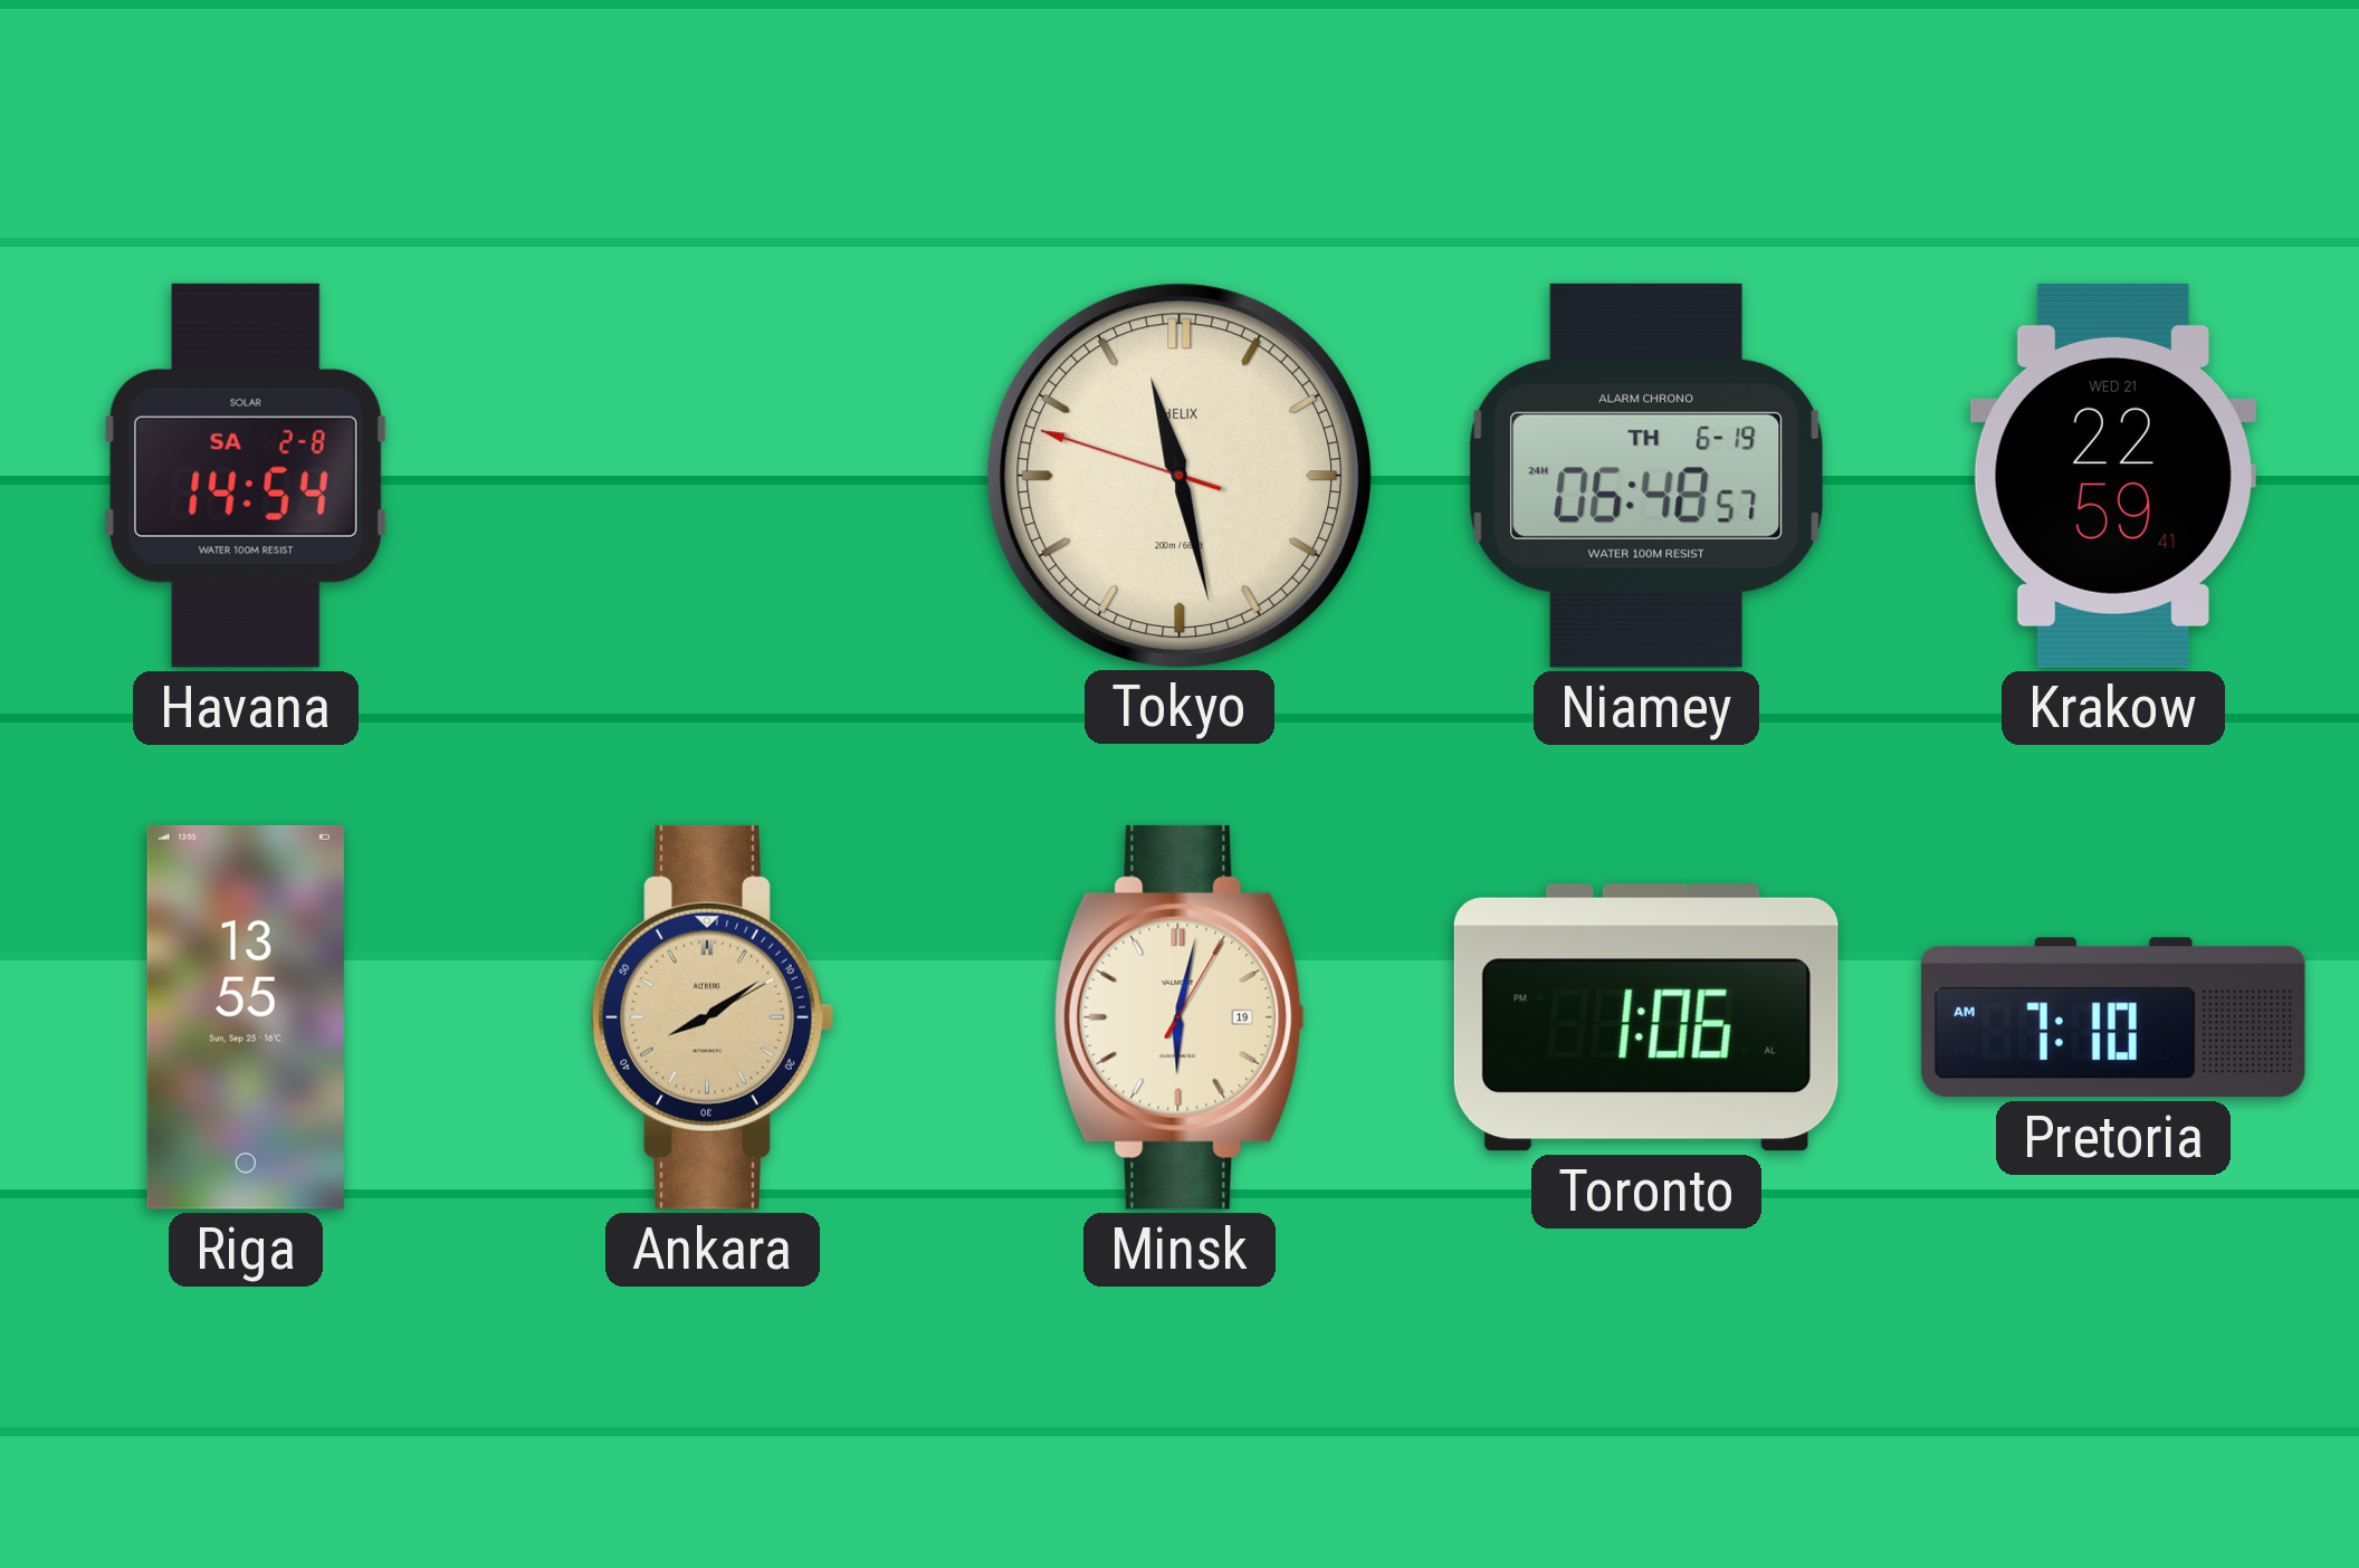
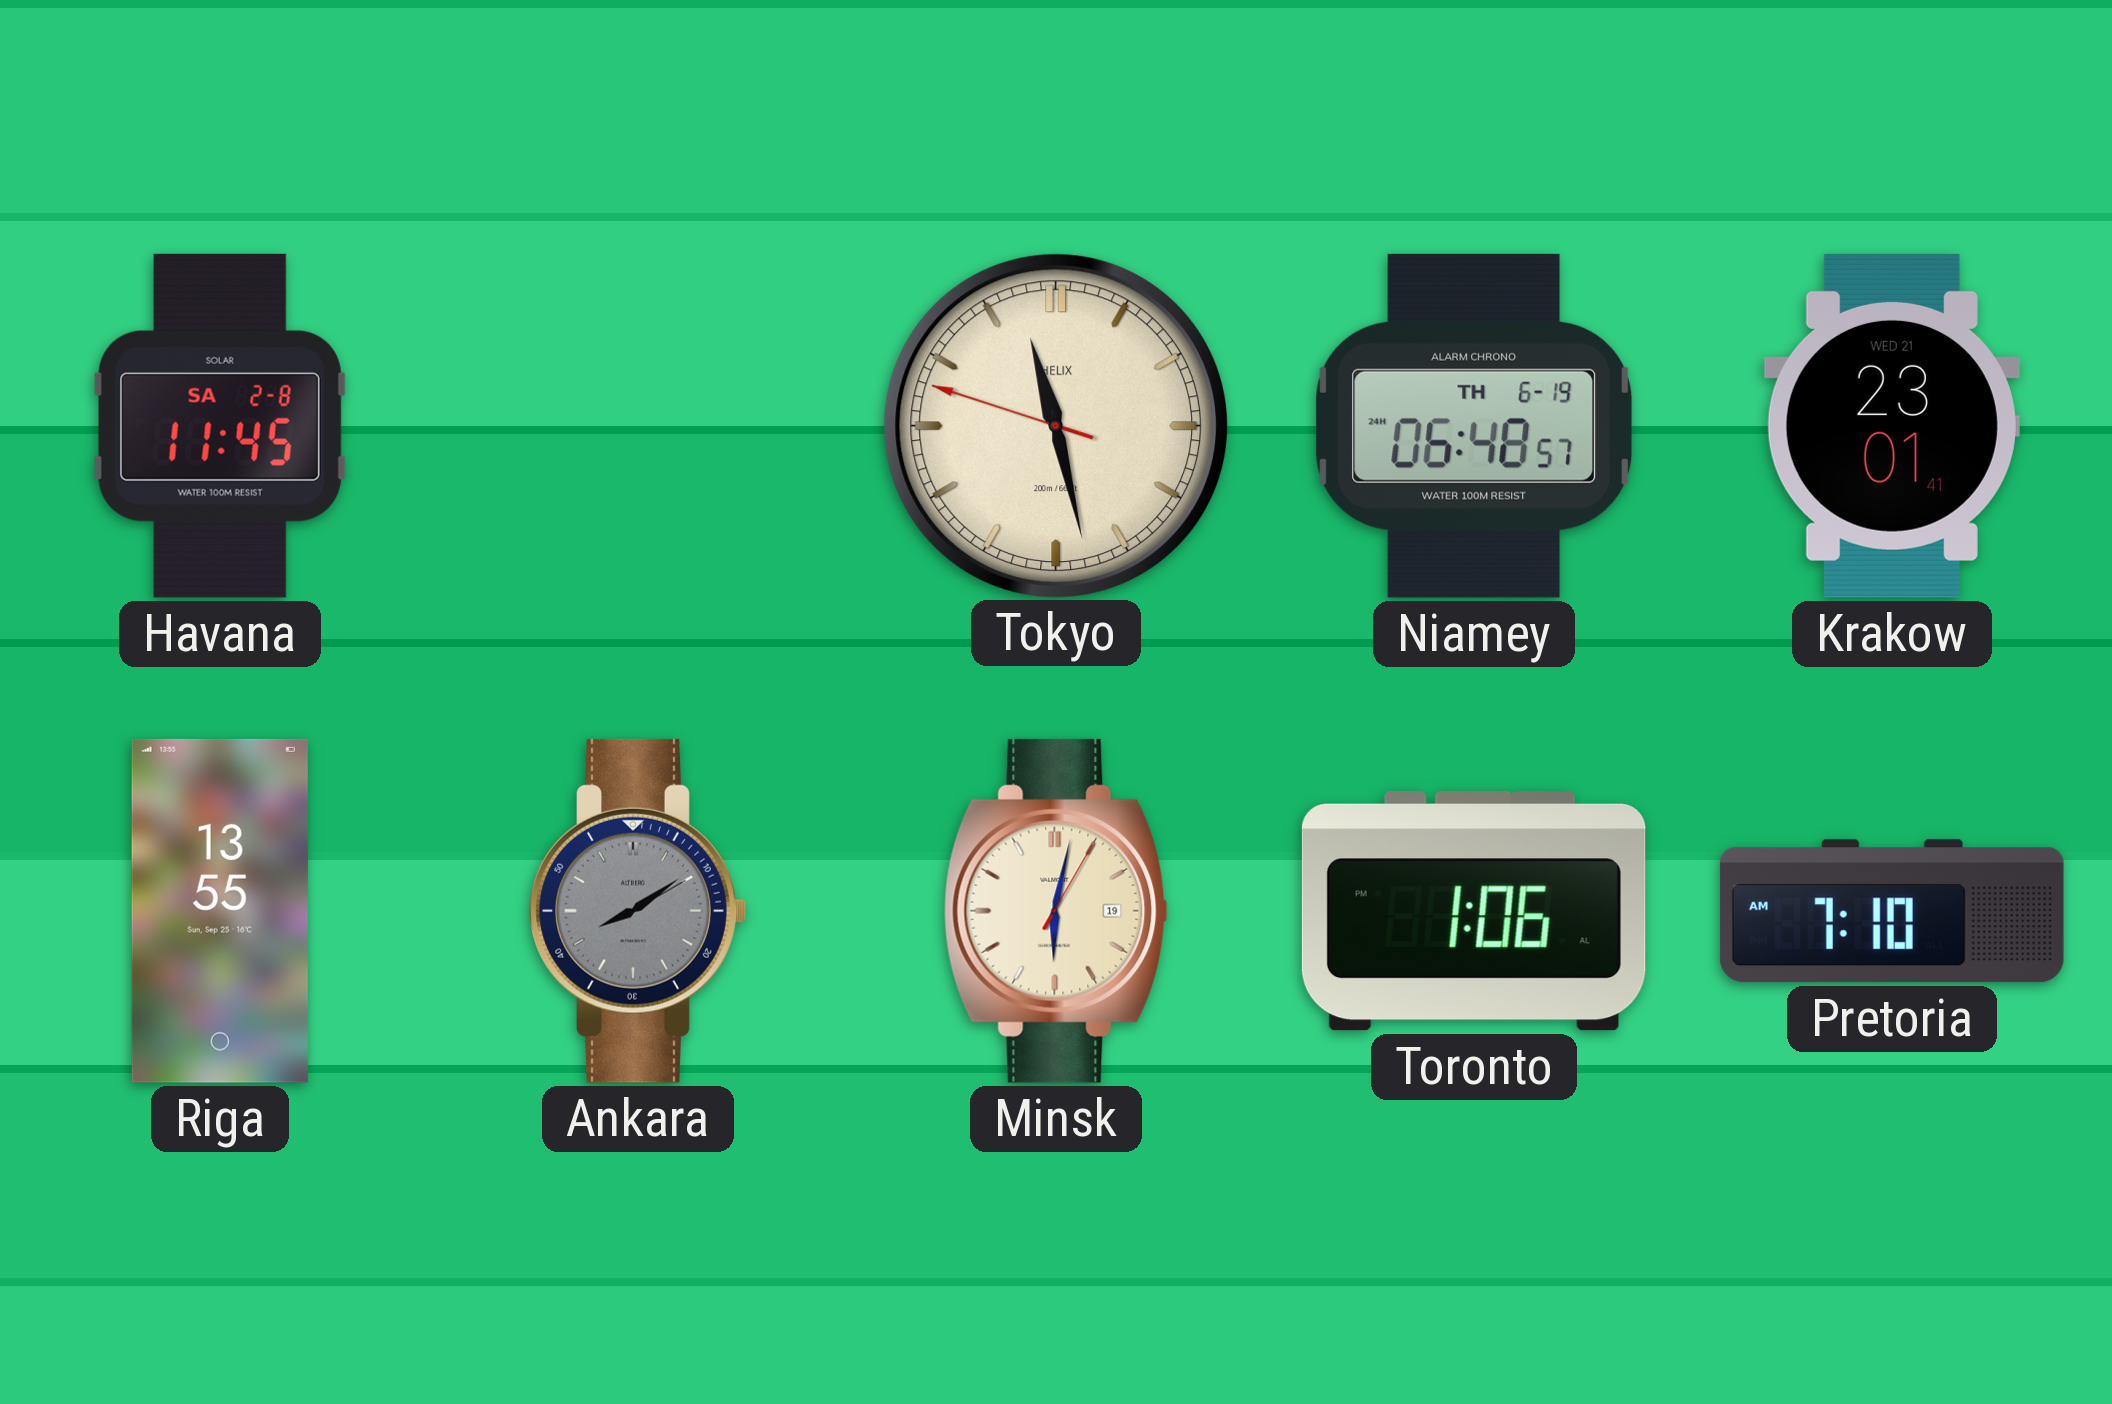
Havana: 14:54 -> 11:45 (220, 426)
Krakow: 22:59 -> 23:01 (1892, 426)
Ankara dial: champagne -> grey (638, 911)
